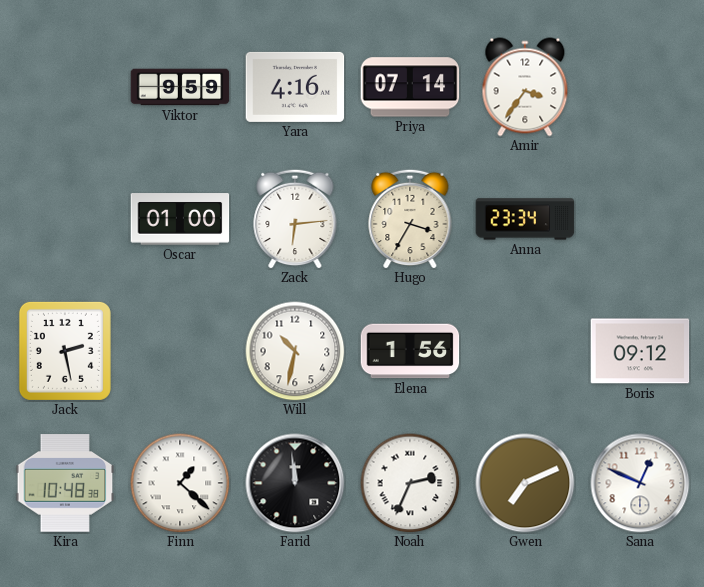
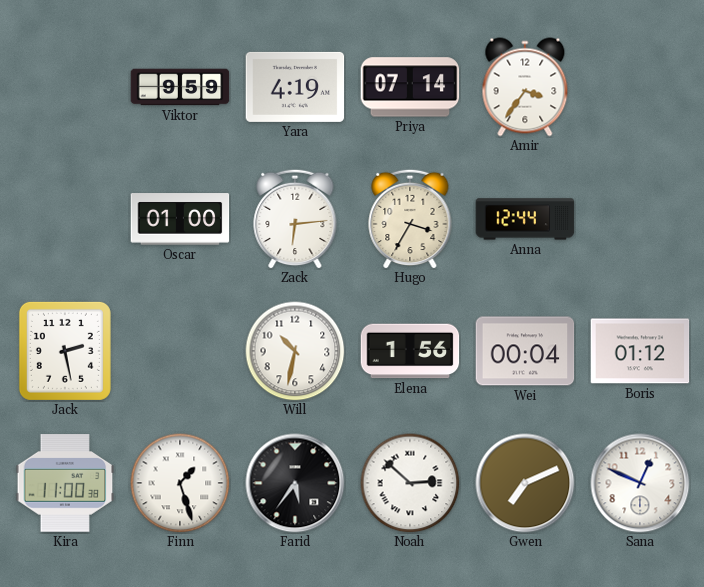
Yara: 4:16 -> 4:19 (295, 87)
Anna: 23:34 -> 12:44 (525, 219)
Wei: none -> 00:04 (525, 351)
Boris: 09:12 -> 01:12 (640, 351)
Kira: 10:48 -> 11:00 (65, 483)
Finn: 1:22 -> 1:27 (180, 483)
Farid: 11:59 -> 5:36 (295, 483)
Noah: 2:34 -> 2:52 (410, 483)
